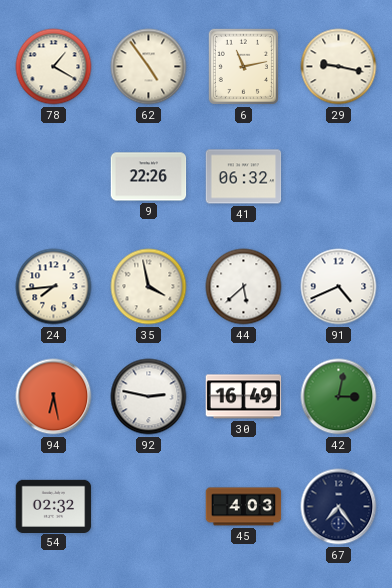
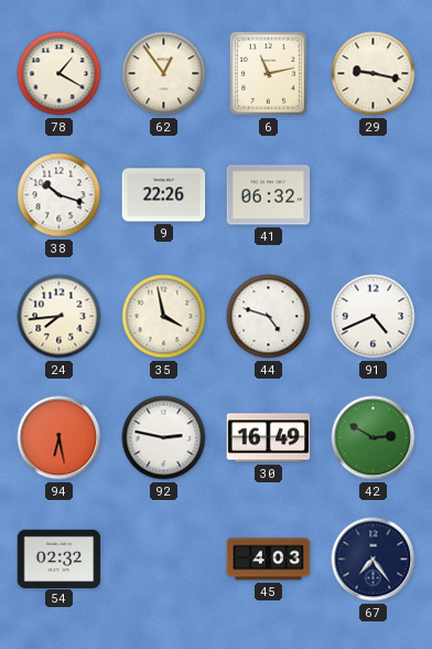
62: 4:54 -> 12:54 (164, 74)
38: none -> 10:18 (60, 195)
44: 5:38 -> 4:48 (269, 317)
42: 3:02 -> 2:50 (374, 438)
